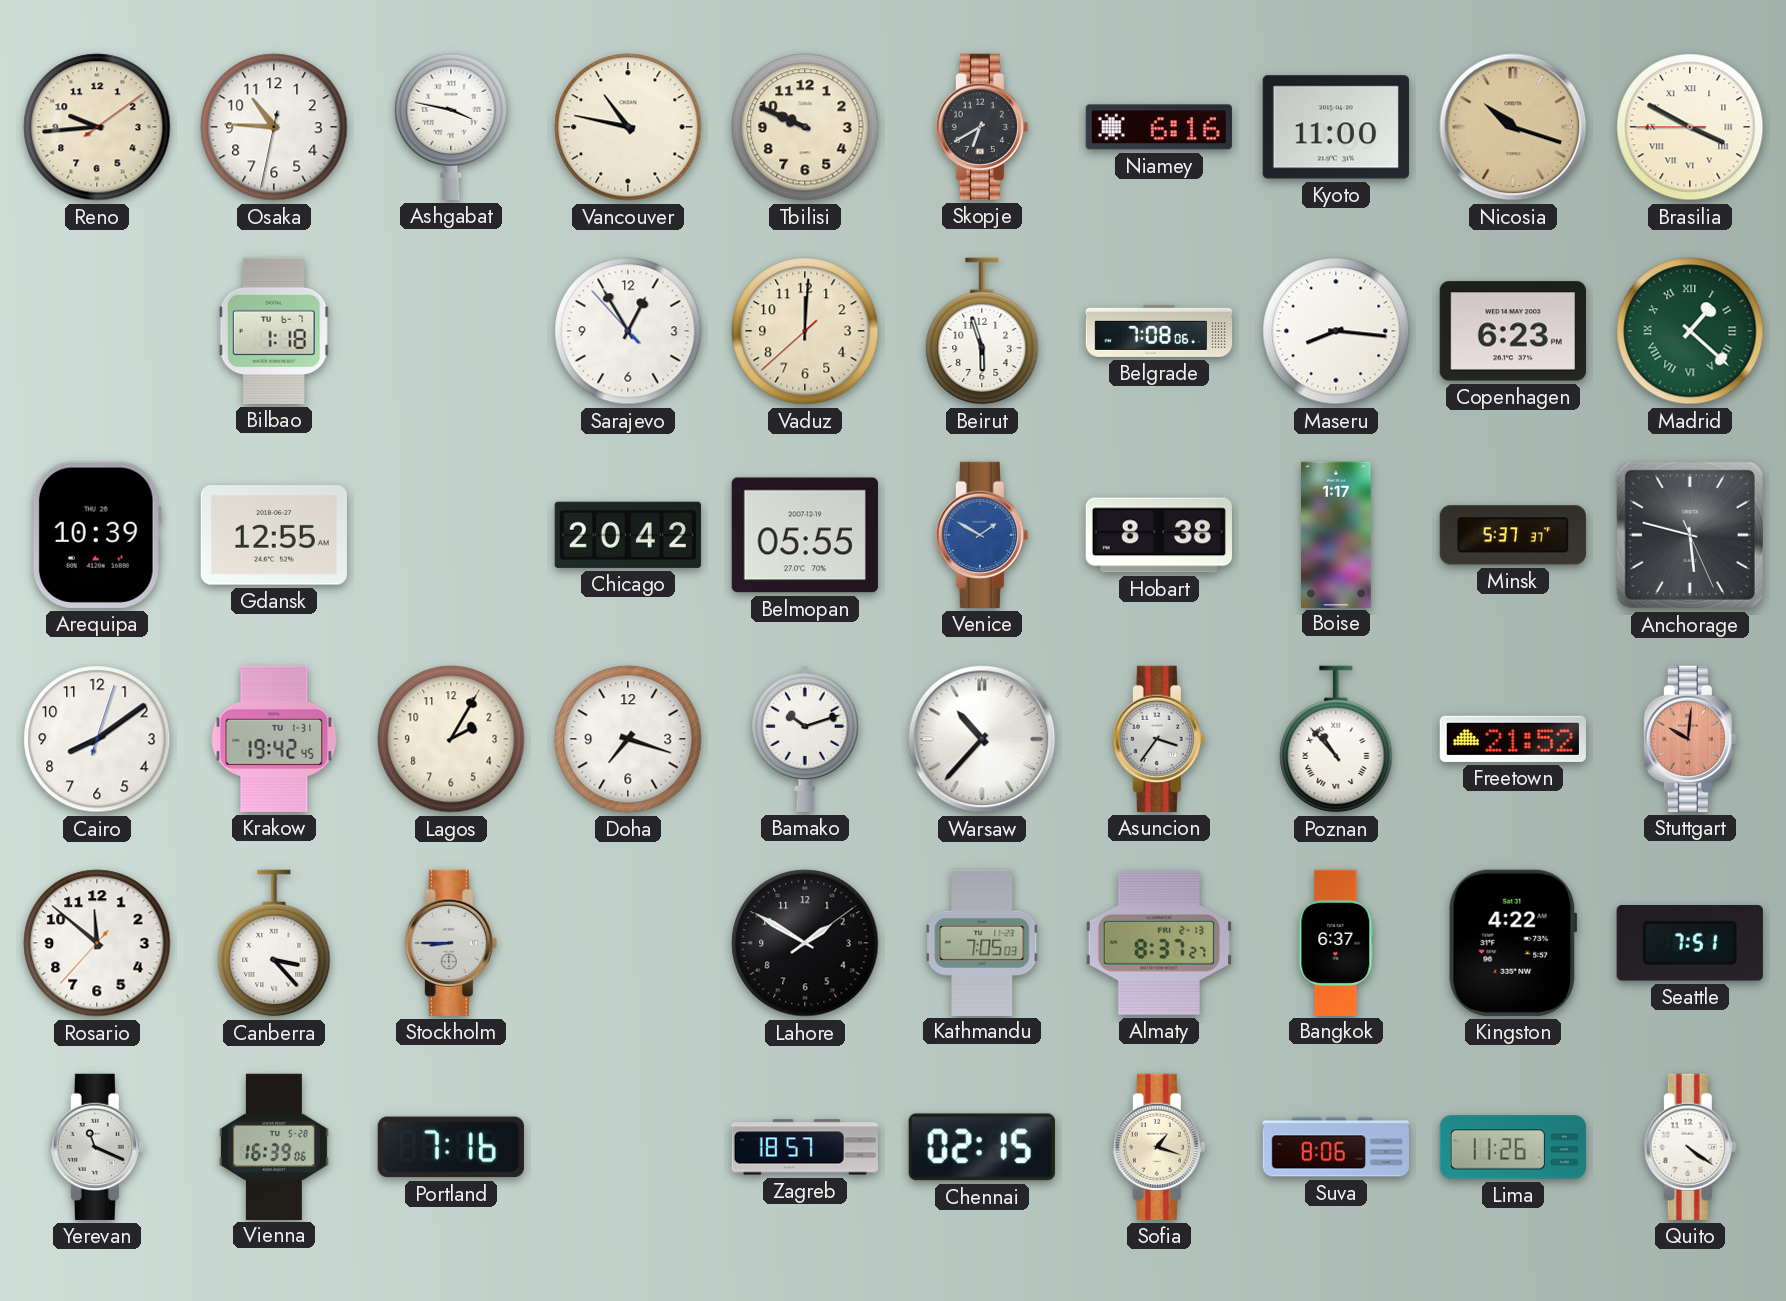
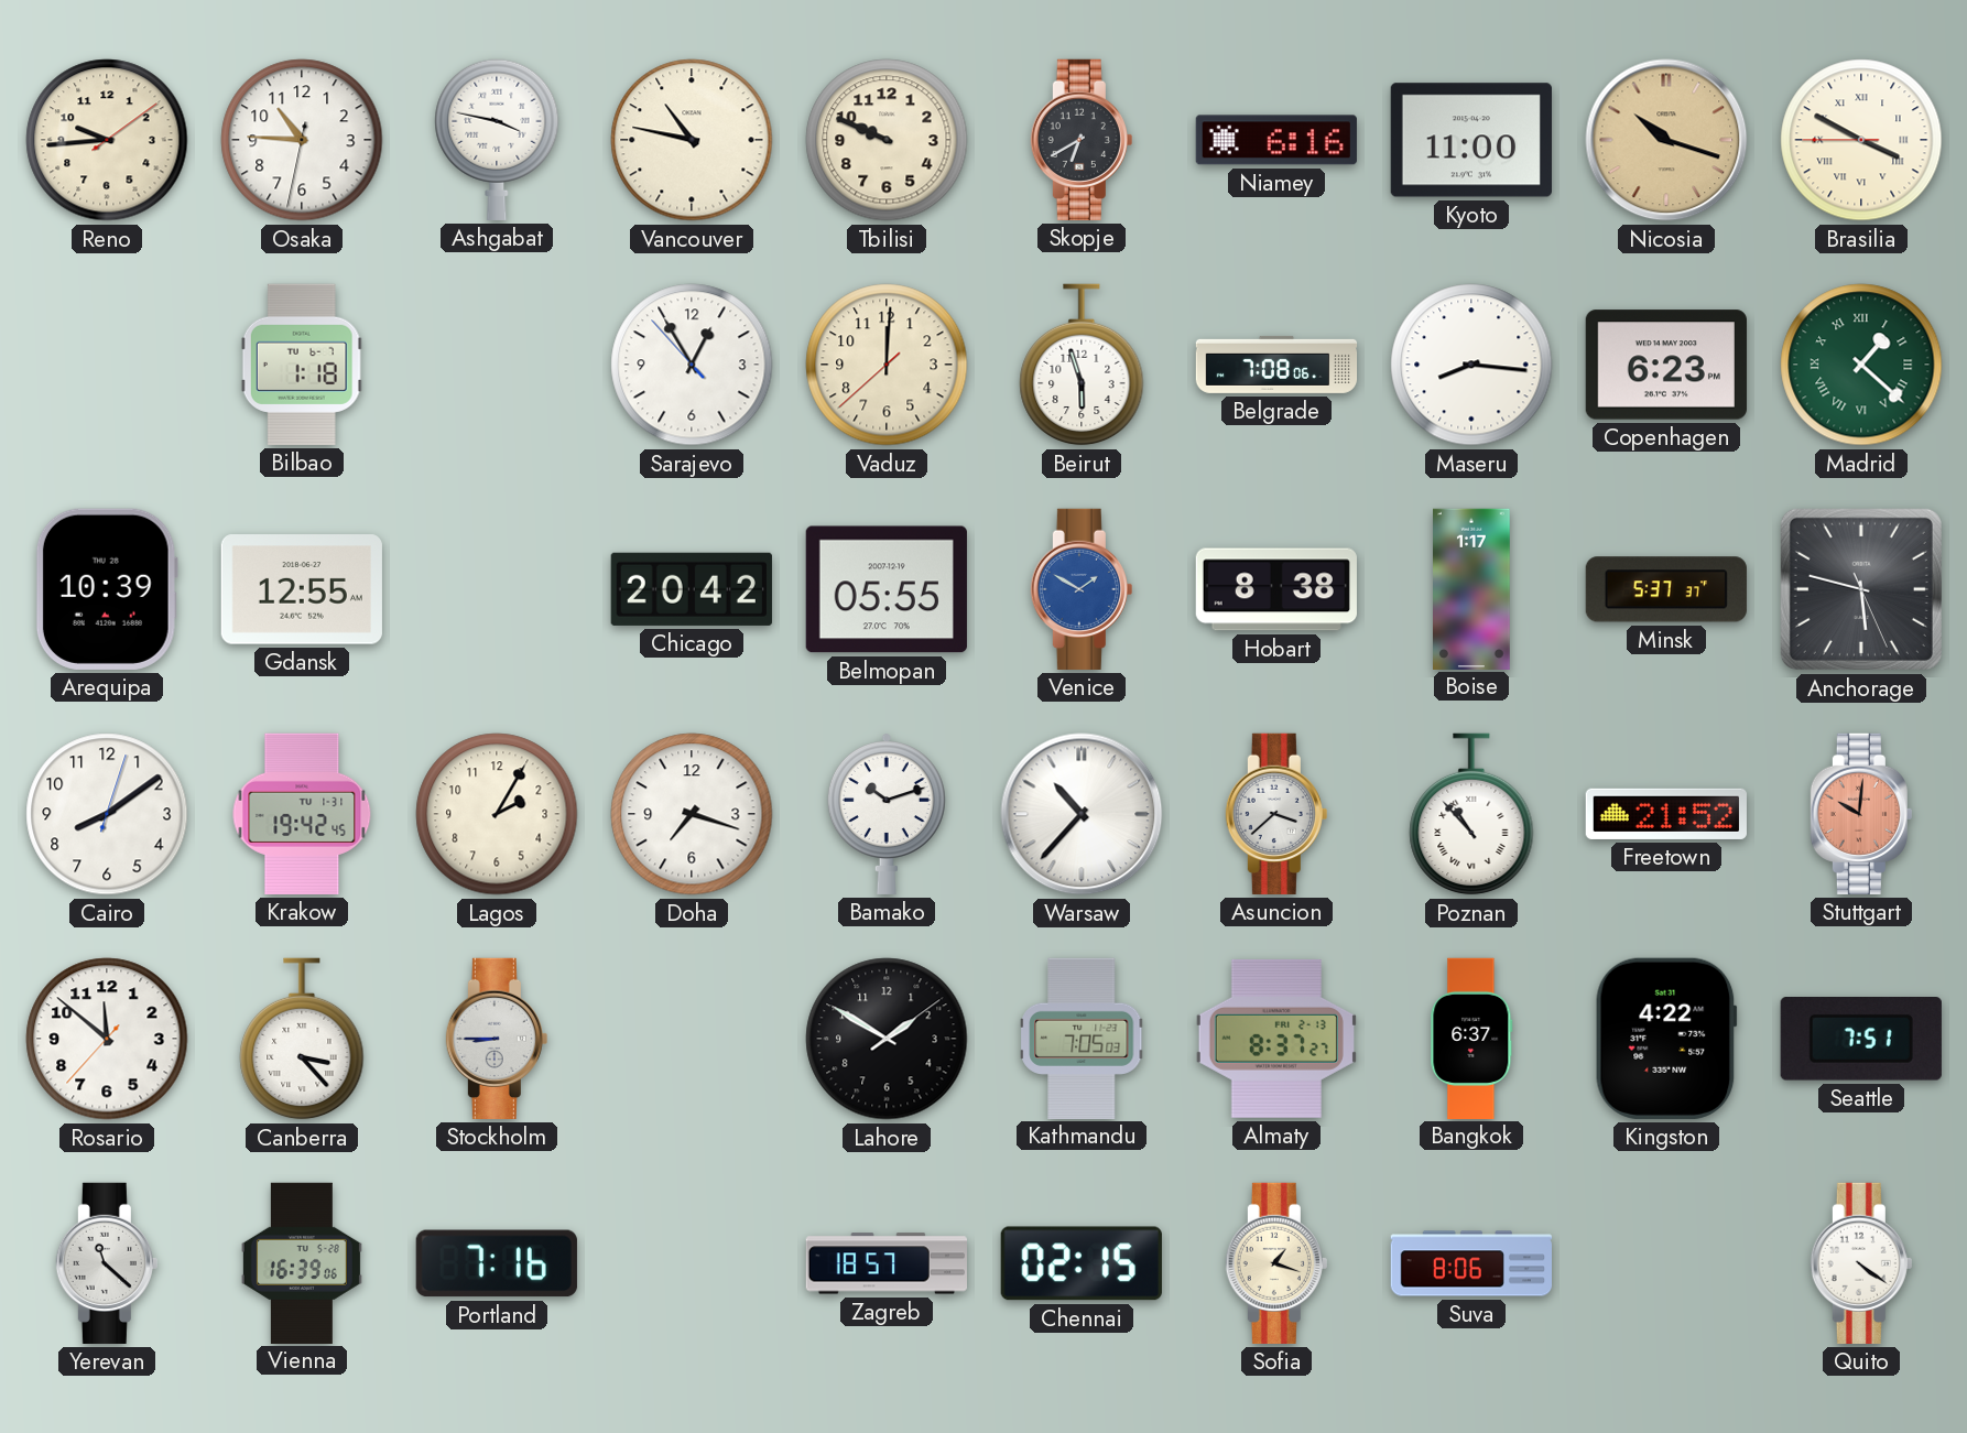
Asuncion: 3:36 -> 3:38 (1276, 814)
Yerevan: 11:19 -> 11:22 (107, 1263)
Lima: 11:26 -> none (1512, 1147)
